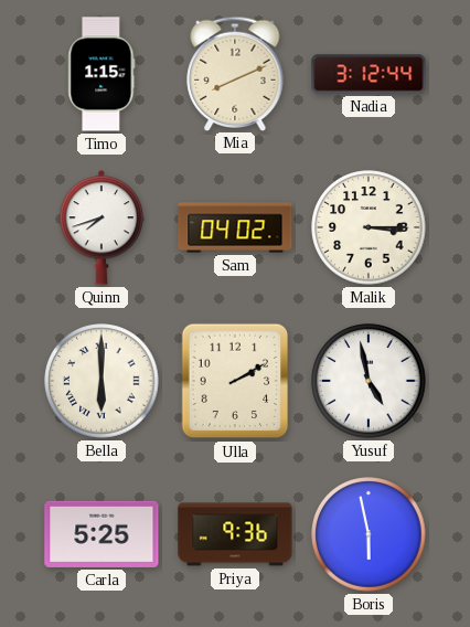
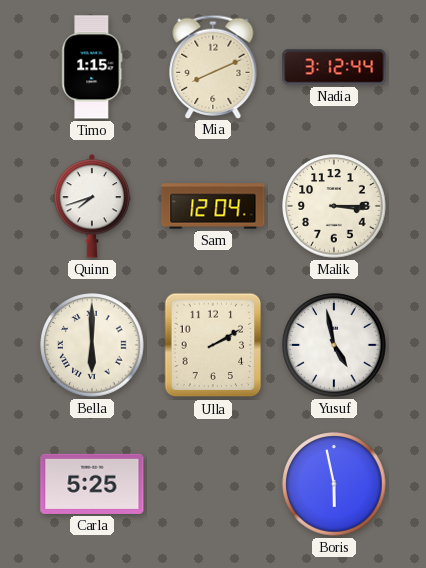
Sam: 04:02 -> 12:04 (213, 206)
Priya: 9:36 -> none (235, 534)
